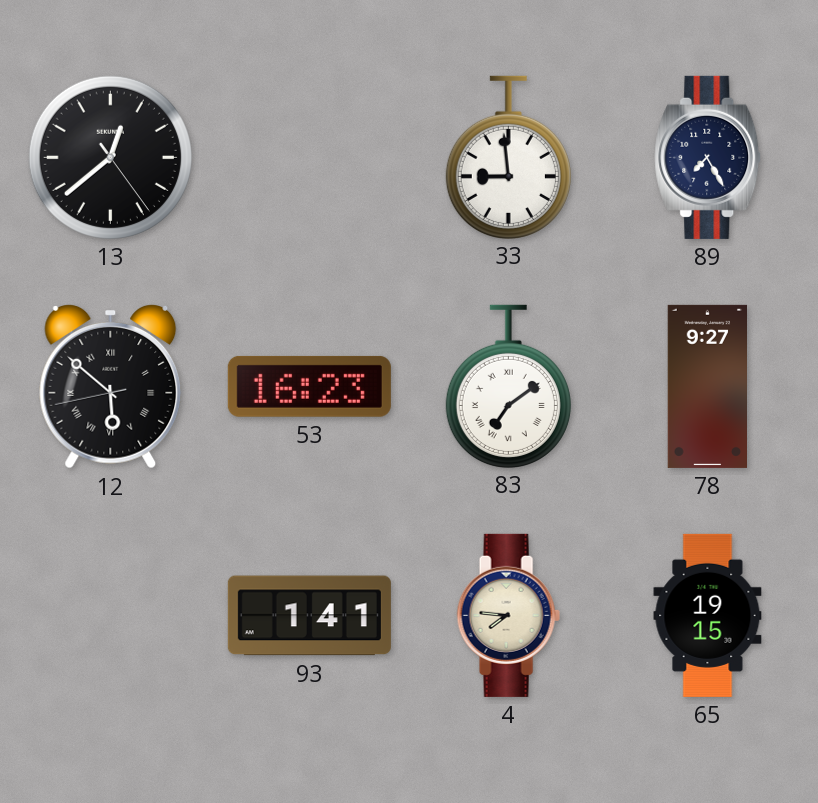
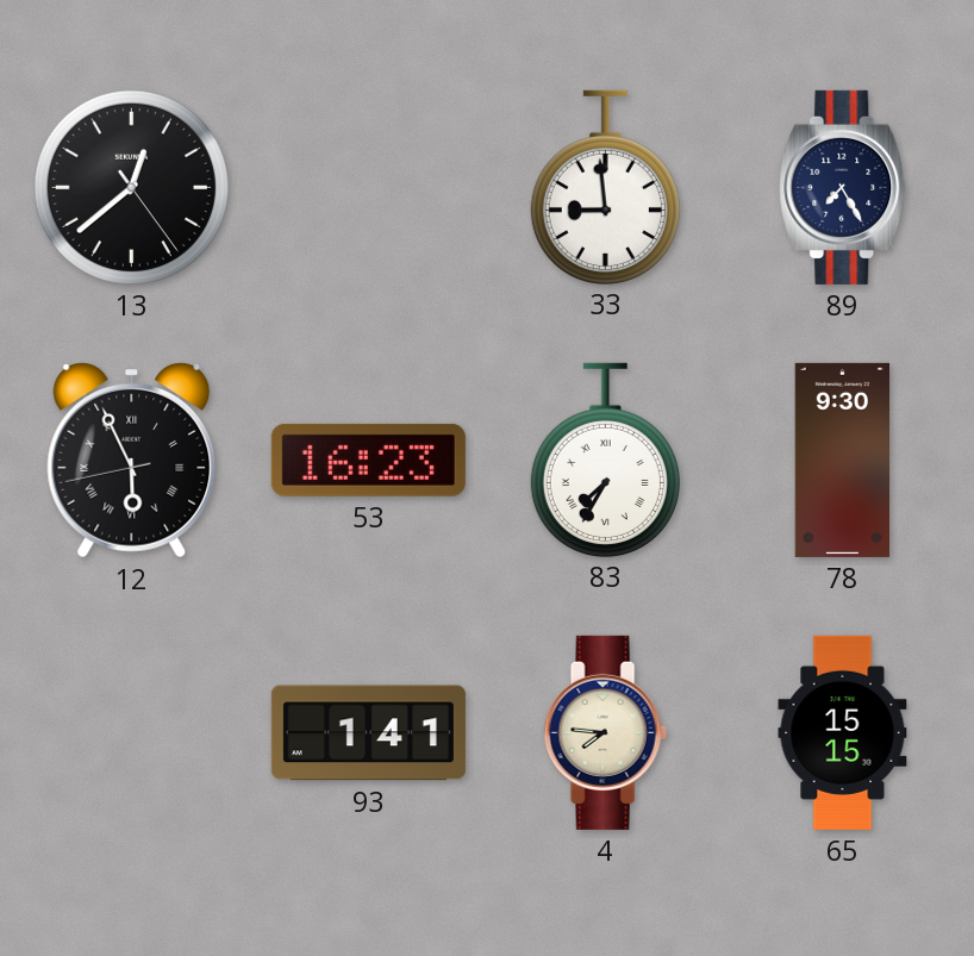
12: 5:51 -> 5:55 (132, 461)
83: 7:09 -> 7:35 (605, 460)
78: 9:27 -> 9:30 (843, 460)
65: 19:15 -> 15:15 (843, 732)
